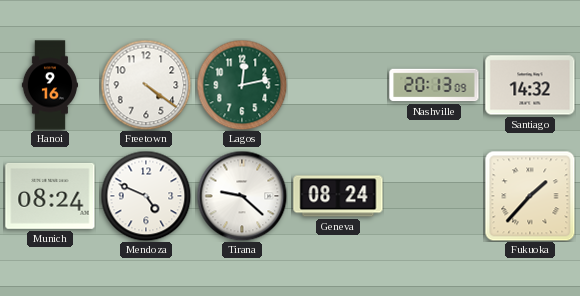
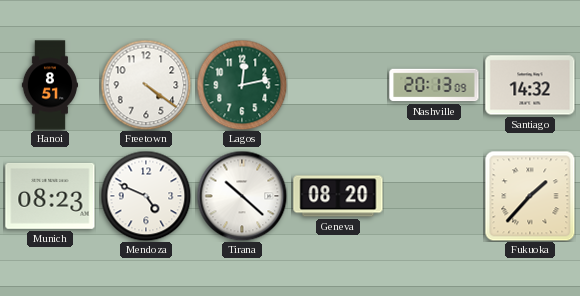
Hanoi: 9:16 -> 8:51 (49, 85)
Munich: 08:24 -> 08:23 (50, 196)
Tirana: 9:22 -> 10:22 (242, 196)
Geneva: 08:24 -> 08:20 (338, 196)
